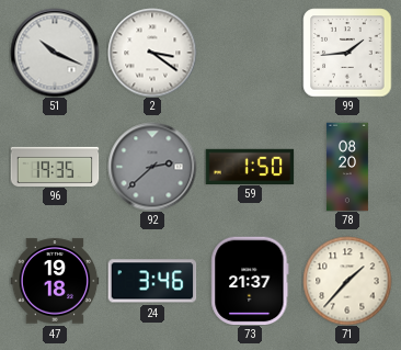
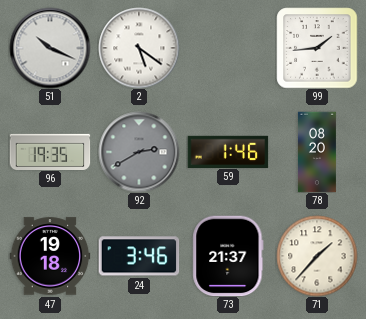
2: 3:21 -> 5:21 (139, 48)
92: 2:38 -> 2:40 (139, 152)
59: 1:50 -> 1:46 (228, 151)
